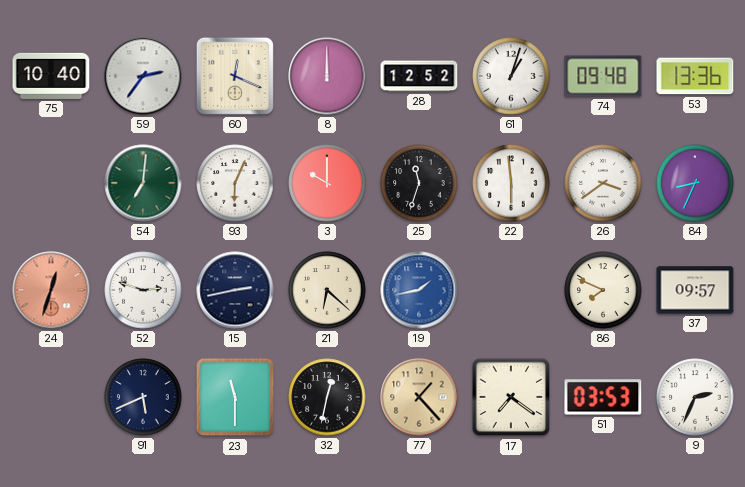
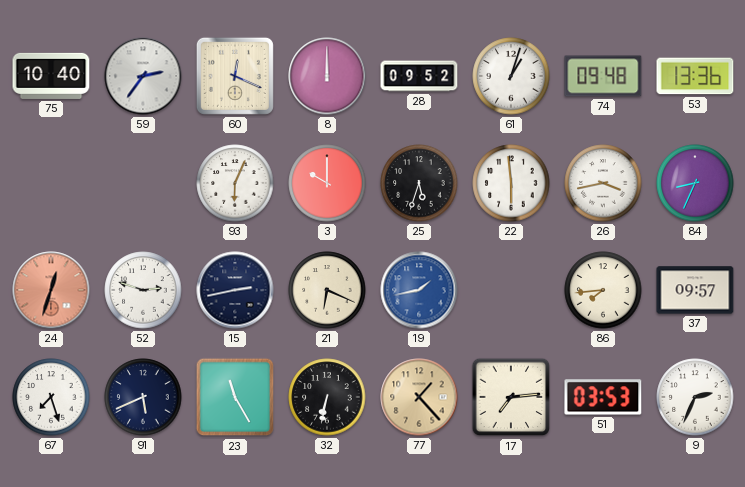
28: 12:52 -> 09:52 (419, 76)
54: 7:01 -> none (143, 183)
25: 11:33 -> 5:33 (419, 183)
26: 3:39 -> 3:43 (603, 183)
21: 6:22 -> 6:19 (327, 290)
86: 7:49 -> 7:44 (603, 290)
67: none -> 7:27 (51, 397)
23: 11:30 -> 11:25 (235, 397)
32: 12:32 -> 6:32 (327, 397)
17: 7:21 -> 7:14 (511, 397)
